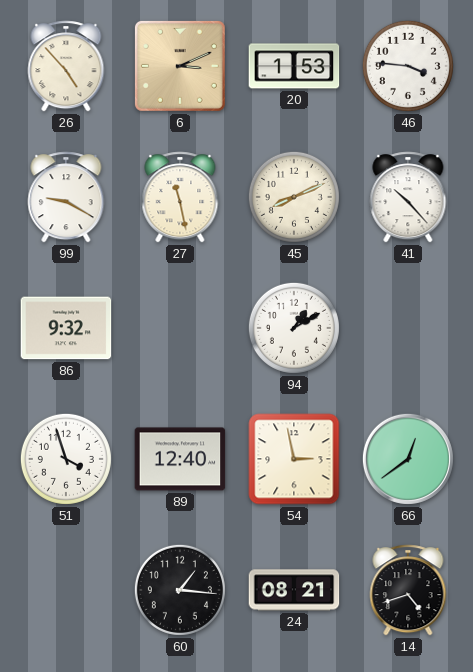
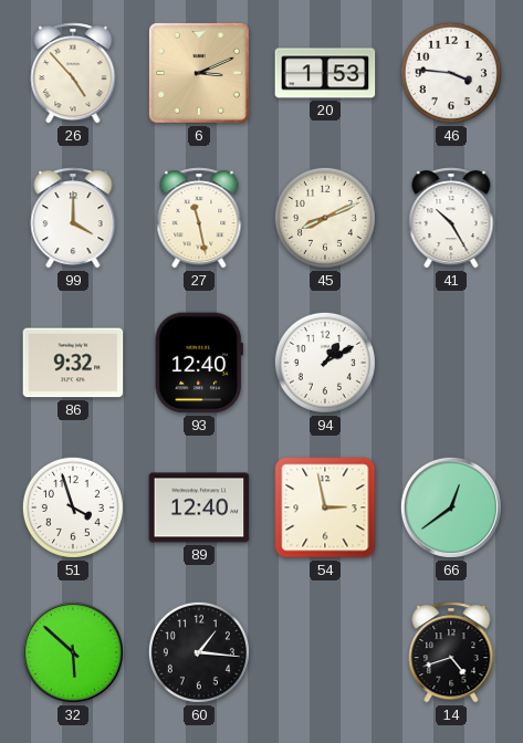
99: 9:20 -> 4:00 (73, 218)
41: 10:23 -> 10:25 (451, 218)
93: none -> 12:40 (199, 363)
32: none -> 5:52 (73, 652)
24: 08:21 -> none (294, 590)
